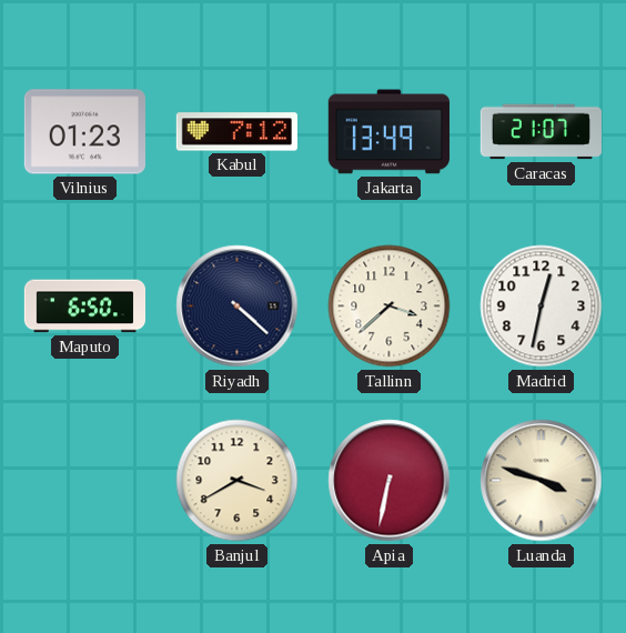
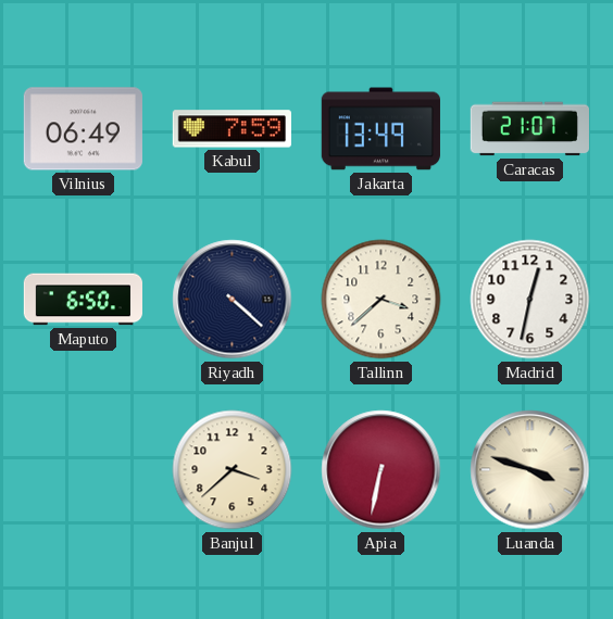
Vilnius: 01:23 -> 06:49 (83, 129)
Kabul: 7:12 -> 7:59 (232, 129)
Banjul: 3:40 -> 3:38 (233, 470)
